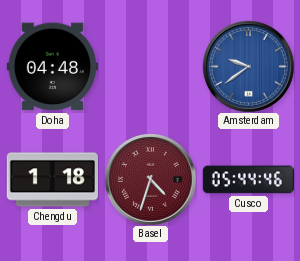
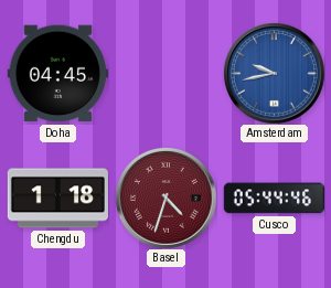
Doha: 04:48 -> 04:45 (57, 74)
Amsterdam: 9:39 -> 9:43 (274, 73)
